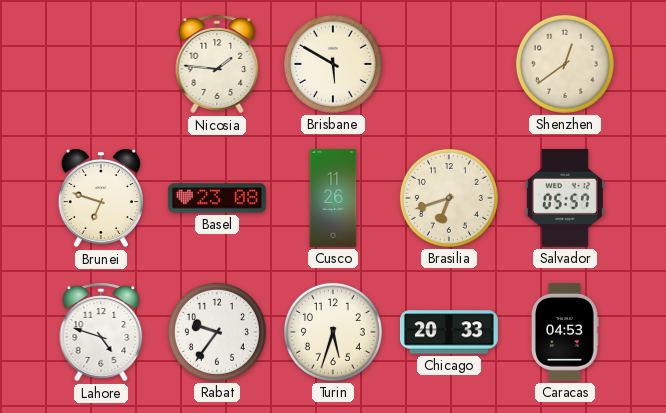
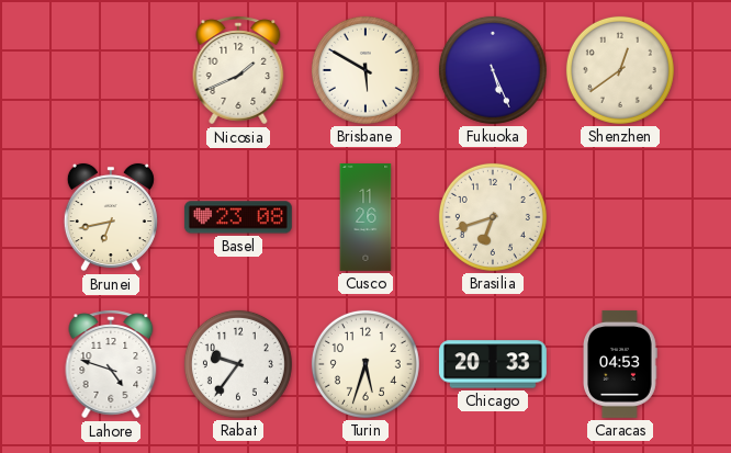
Nicosia: 1:46 -> 1:41 (238, 70)
Fukuoka: none -> 5:26 (493, 70)
Brunei: 6:48 -> 6:43 (111, 217)
Salvador: 05:57 -> none (565, 198)
